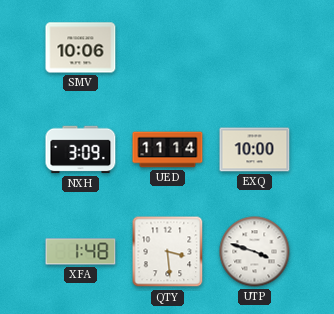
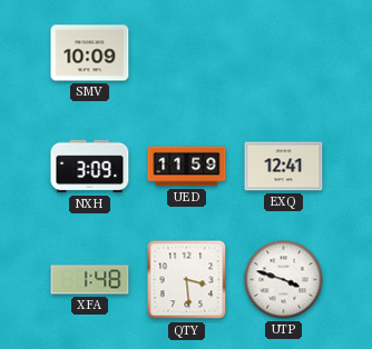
SMV: 10:06 -> 10:09 (90, 53)
UED: 11:14 -> 11:59 (187, 167)
EXQ: 10:00 -> 12:41 (284, 167)
